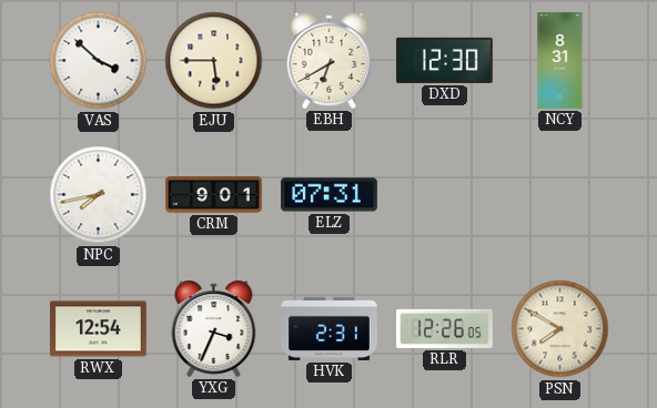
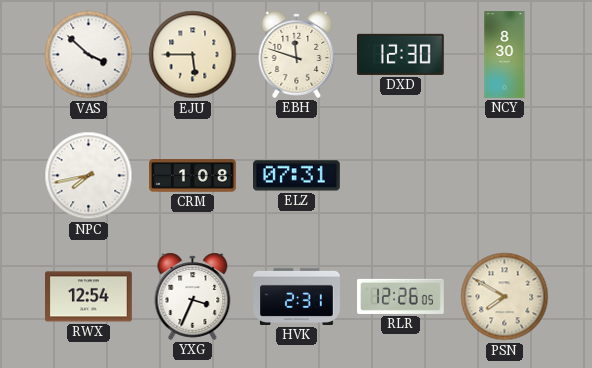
EBH: 6:40 -> 11:48 (297, 54)
NCY: 8:31 -> 8:30 (505, 55)
CRM: 9:01 -> 1:08 (193, 176)
